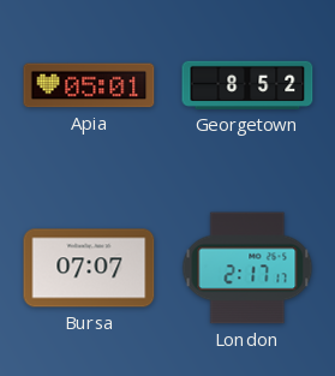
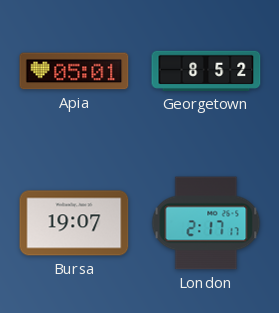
Bursa: 07:07 -> 19:07 (74, 223)
